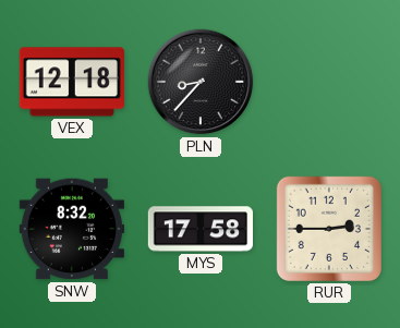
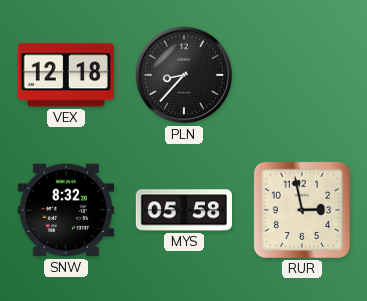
MYS: 17:58 -> 05:58 (183, 210)
RUR: 2:45 -> 2:58 (302, 210)
